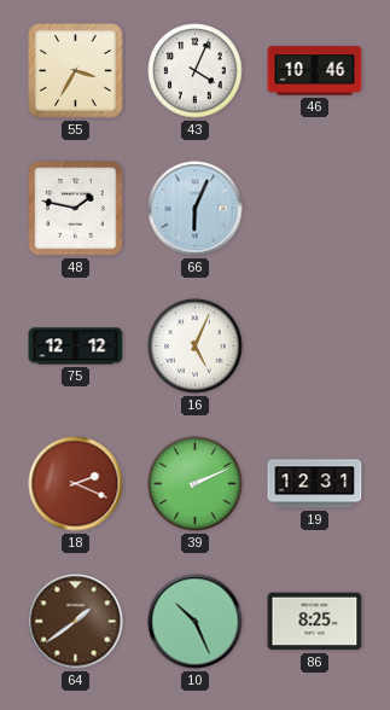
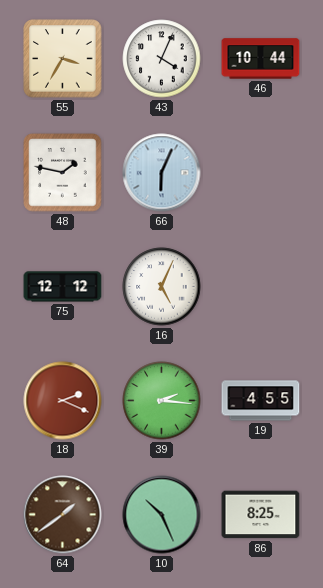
46: 10:46 -> 10:44 (261, 59)
39: 2:11 -> 2:16 (162, 401)
19: 12:31 -> 4:55 (261, 401)
